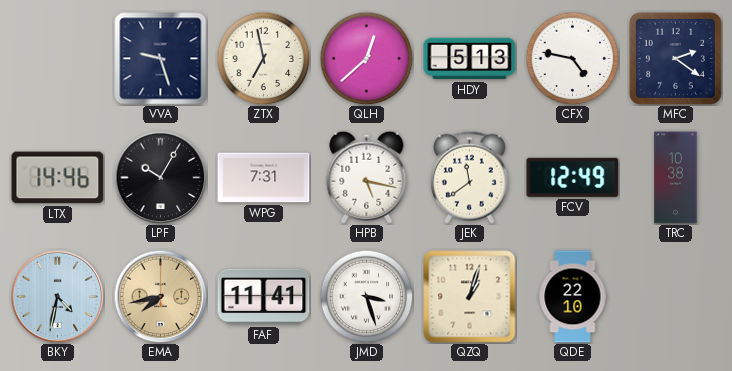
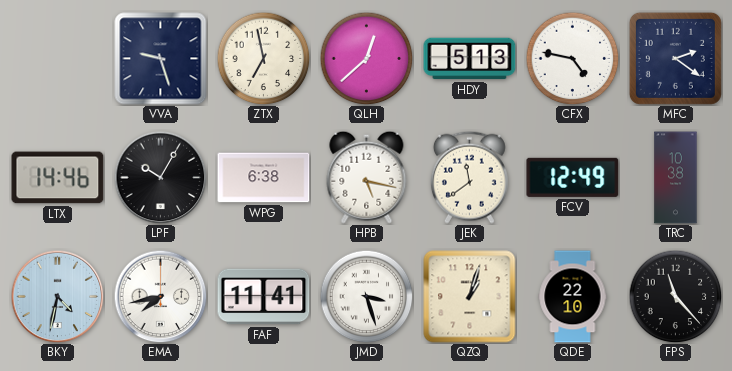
WPG: 7:31 -> 6:38 (264, 178)
EMA dial: champagne -> white (160, 296)
FPS: none -> 11:23 (675, 296)
